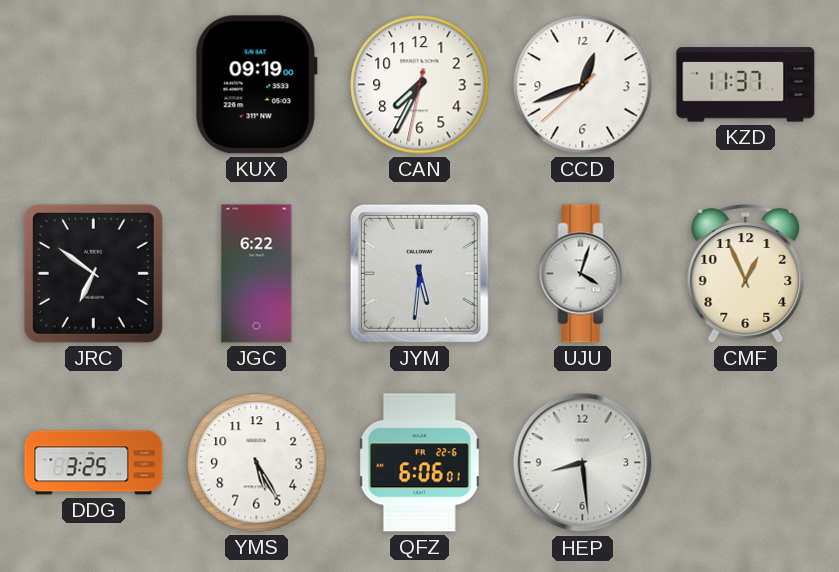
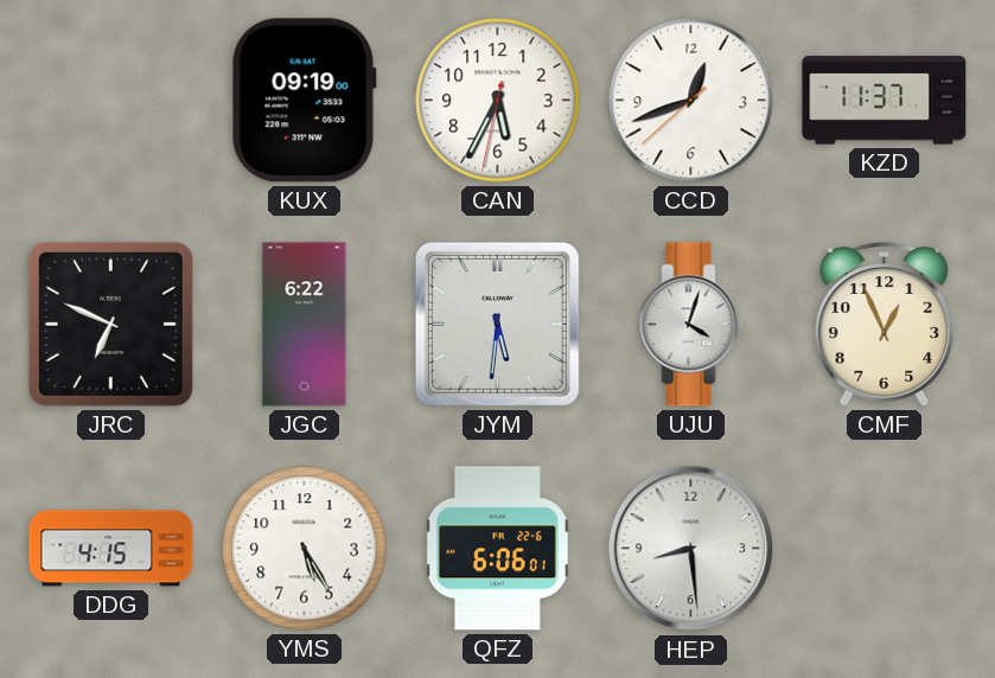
CAN: 7:34 -> 5:34 (498, 101)
JRC: 6:51 -> 6:49 (110, 324)
DDG: 3:25 -> 4:15 (111, 549)
